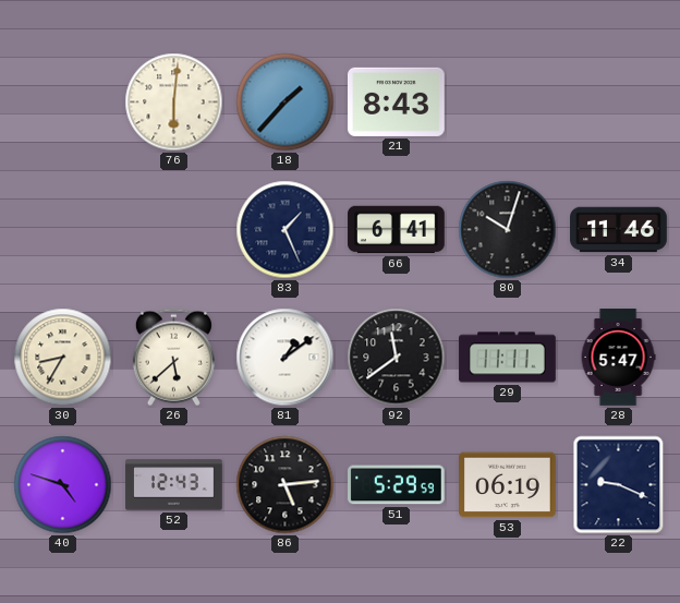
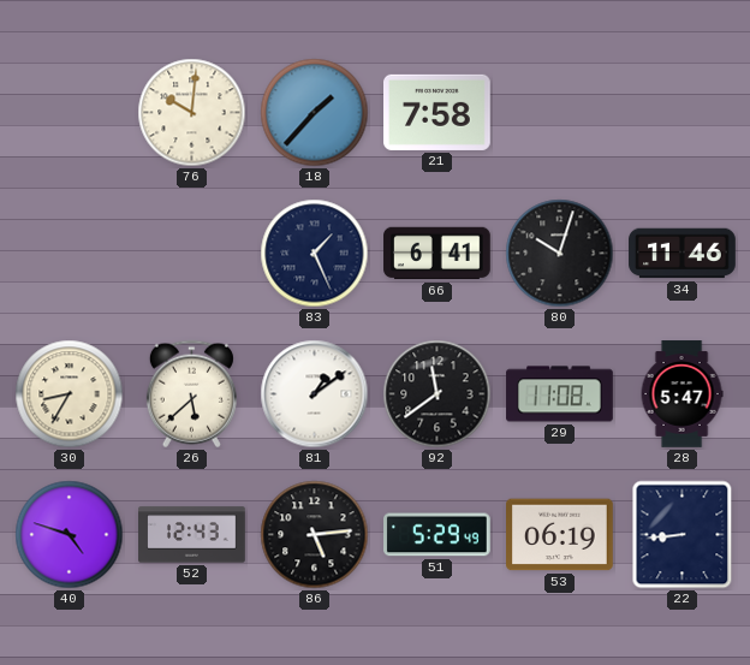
76: 6:01 -> 10:01 (192, 113)
21: 8:43 -> 7:58 (437, 112)
29: 11:11 -> 11:08 (560, 394)
51: 5:29:59 -> 5:29:49 (437, 535)
22: 9:19 -> 8:44 (683, 535)
